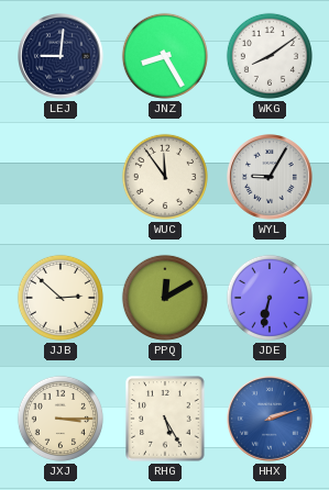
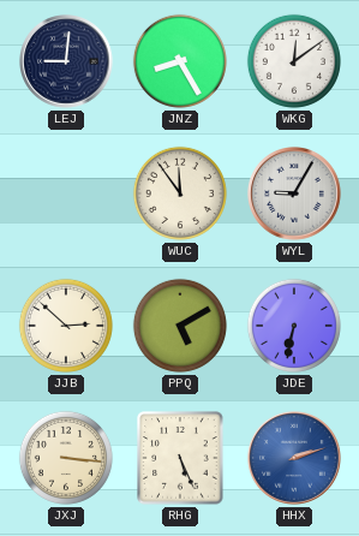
WKG: 8:09 -> 12:09 (294, 61)
PPQ: 12:10 -> 5:10 (180, 326)
JXJ: 3:15 -> 3:16 (66, 458)
RHG: 5:25 -> 5:26 (180, 458)
